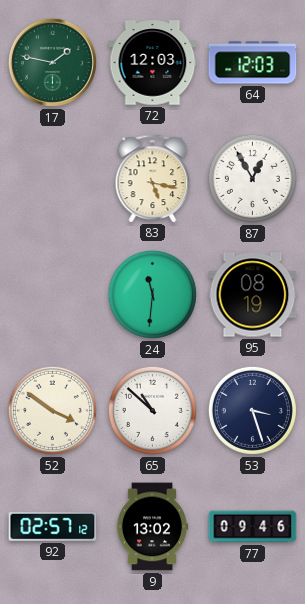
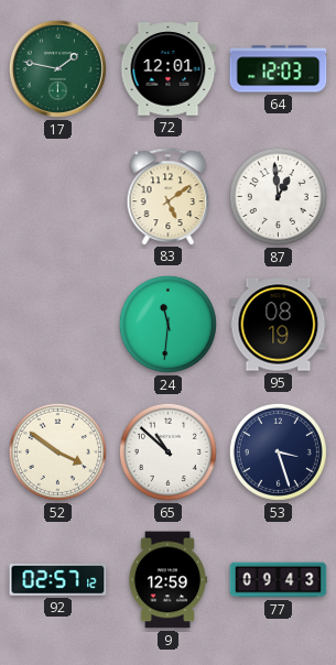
72: 12:03 -> 12:01 (169, 69)
83: 5:17 -> 5:09 (169, 196)
87: 12:55 -> 12:59 (278, 196)
9: 13:02 -> 12:59 (166, 580)
77: 09:46 -> 09:43 (279, 580)
